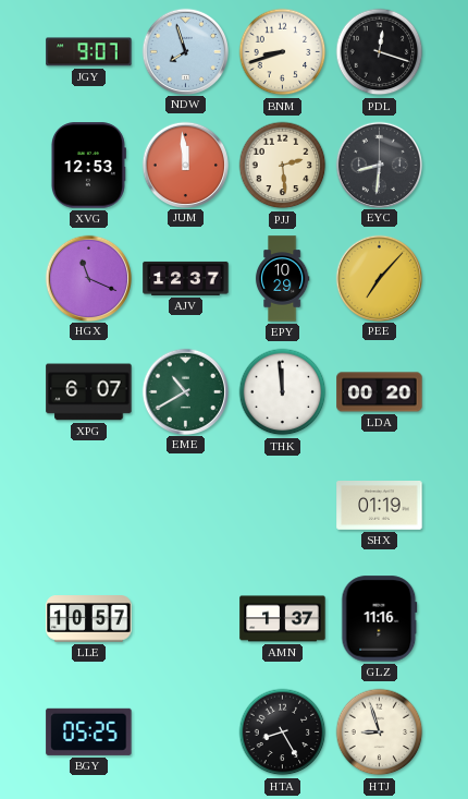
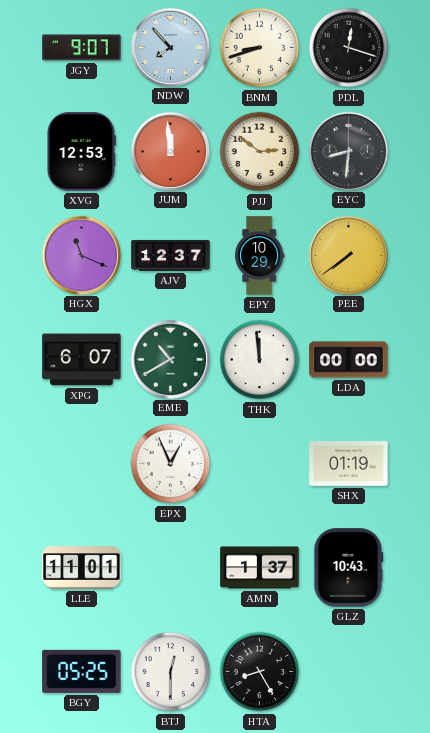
NDW: 7:57 -> 7:53 (170, 47)
PJJ: 2:29 -> 2:51 (260, 152)
PEE: 7:07 -> 7:39 (348, 255)
LDA: 00:20 -> 00:00 (349, 360)
EPX: none -> 12:56 (171, 464)
LLE: 10:57 -> 11:01 (82, 568)
GLZ: 11:16 -> 10:43 (349, 568)
BTJ: none -> 12:30 (171, 672)
HTJ: 8:57 -> none (380, 733)
